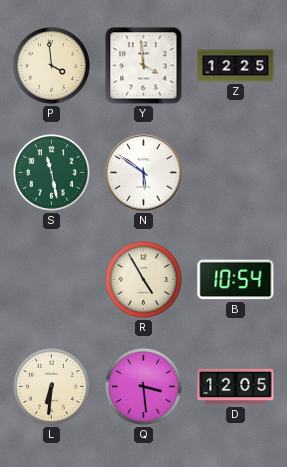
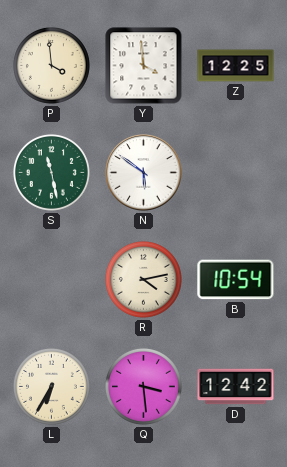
R: 4:55 -> 4:13 (143, 279)
L: 6:31 -> 6:35 (51, 386)
D: 12:05 -> 12:42 (236, 387)
